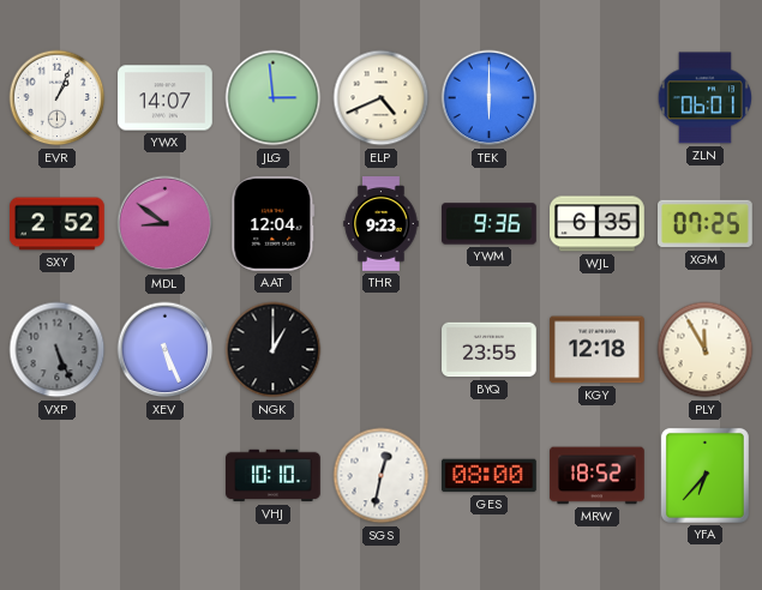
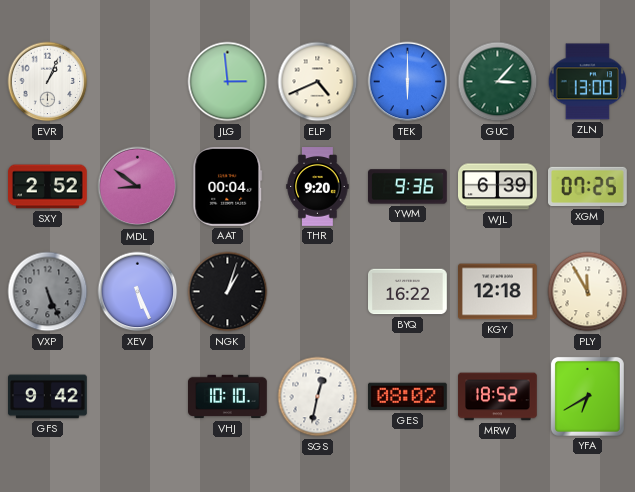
YWX: 14:07 -> none (166, 98)
GUC: none -> 3:07 (498, 82)
ZLN: 06:01 -> 13:00 (587, 82)
AAT: 12:04 -> 00:04 (228, 186)
THR: 9:23 -> 9:20 (318, 187)
WJL: 6:35 -> 6:39 (498, 187)
NGK: 1:00 -> 1:03 (228, 292)
BYQ: 23:55 -> 16:22 (408, 292)
GFS: none -> 9:42 (48, 397)
GES: 08:00 -> 08:02 (408, 397)
YFA: 6:37 -> 6:40 (587, 396)
